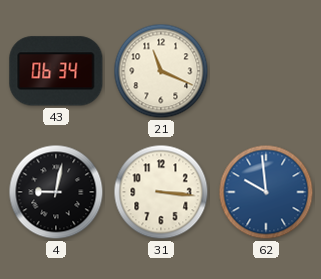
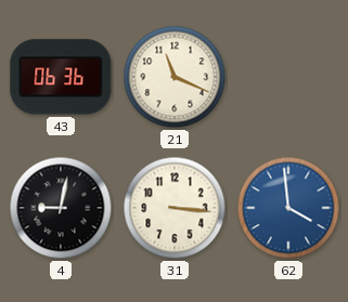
43: 06:34 -> 06:36 (61, 77)
62: 9:59 -> 3:59 (288, 208)
